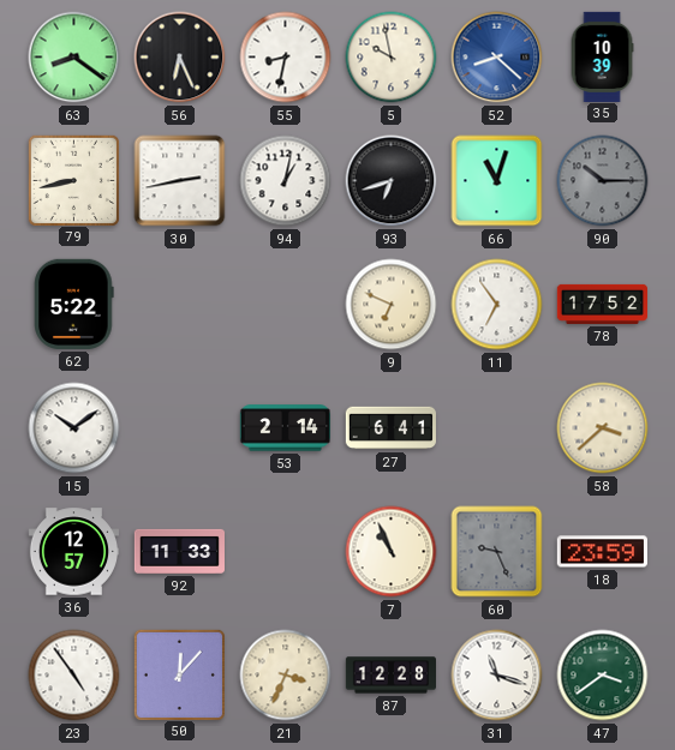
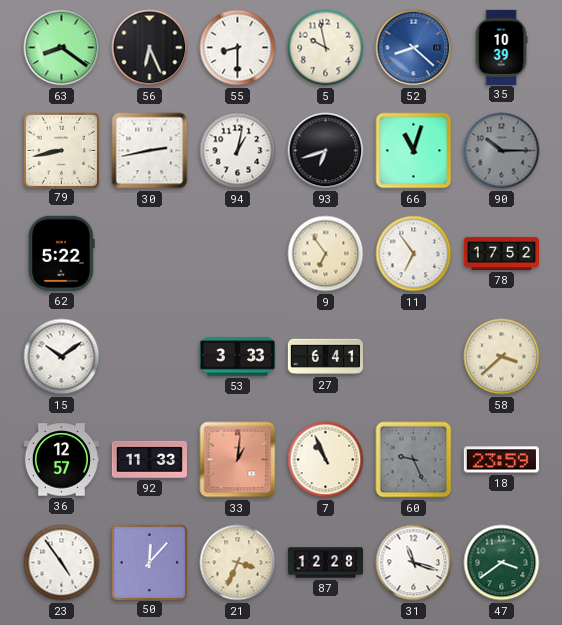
55: 8:32 -> 8:30 (238, 48)
9: 6:49 -> 6:54 (326, 254)
53: 2:14 -> 3:33 (237, 357)
33: none -> 1:01 (238, 460)
